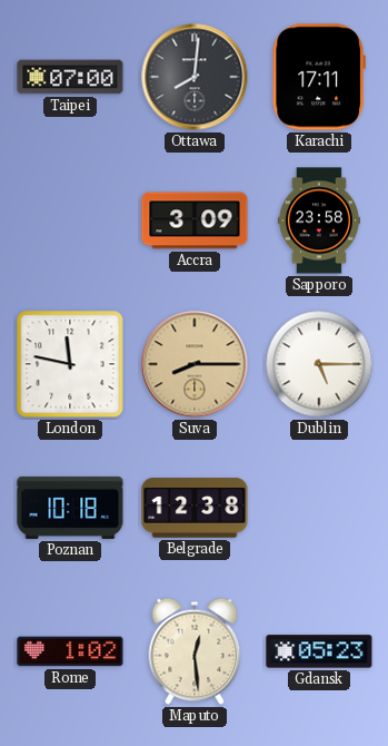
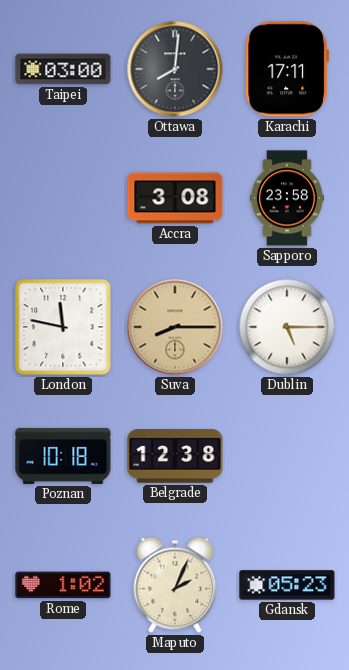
Taipei: 07:00 -> 03:00 (63, 69)
Accra: 3:09 -> 3:08 (175, 198)
Maputo: 12:29 -> 2:04 (175, 585)
